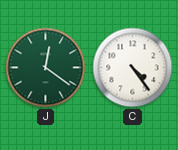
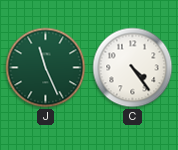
J: 12:21 -> 11:26 (46, 68)
